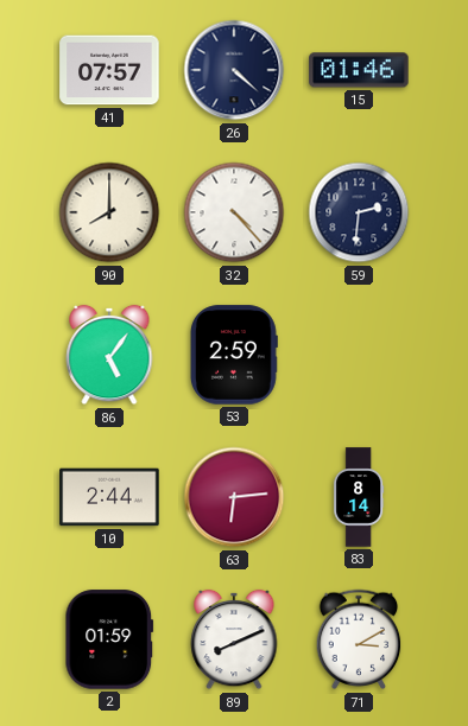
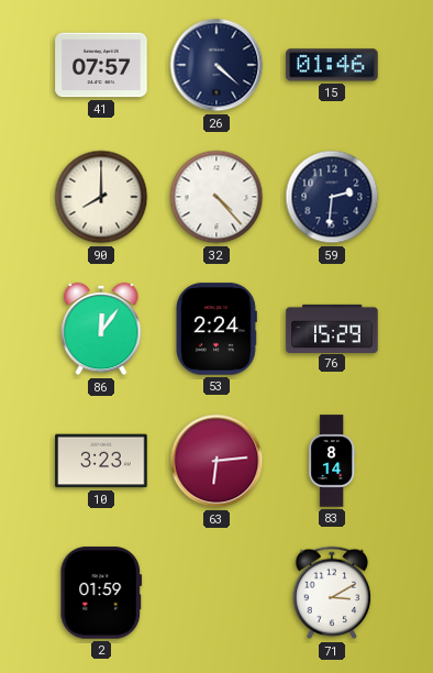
86: 5:06 -> 12:06 (101, 329)
53: 2:59 -> 2:24 (215, 329)
76: none -> 15:29 (332, 328)
10: 2:44 -> 3:23 (101, 461)
89: 8:11 -> none (234, 639)
